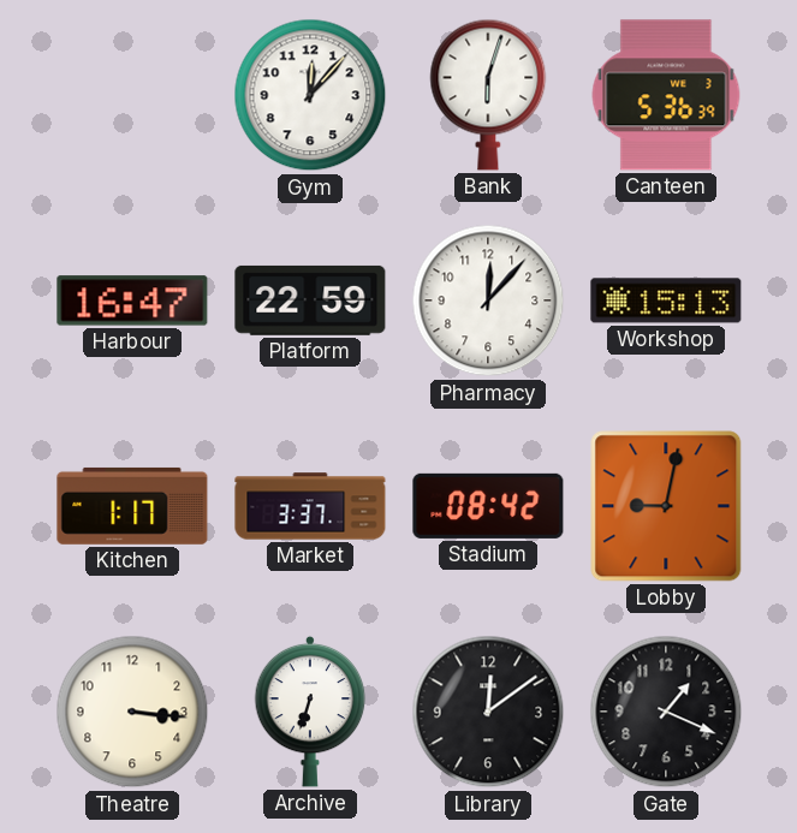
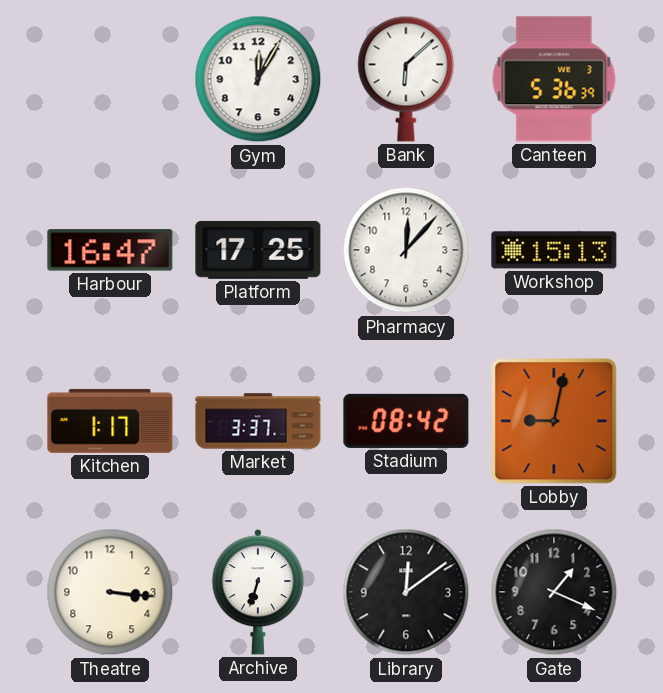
Gym: 12:07 -> 12:05 (258, 79)
Bank: 6:03 -> 6:08 (406, 79)
Platform: 22:59 -> 17:25 (258, 250)
